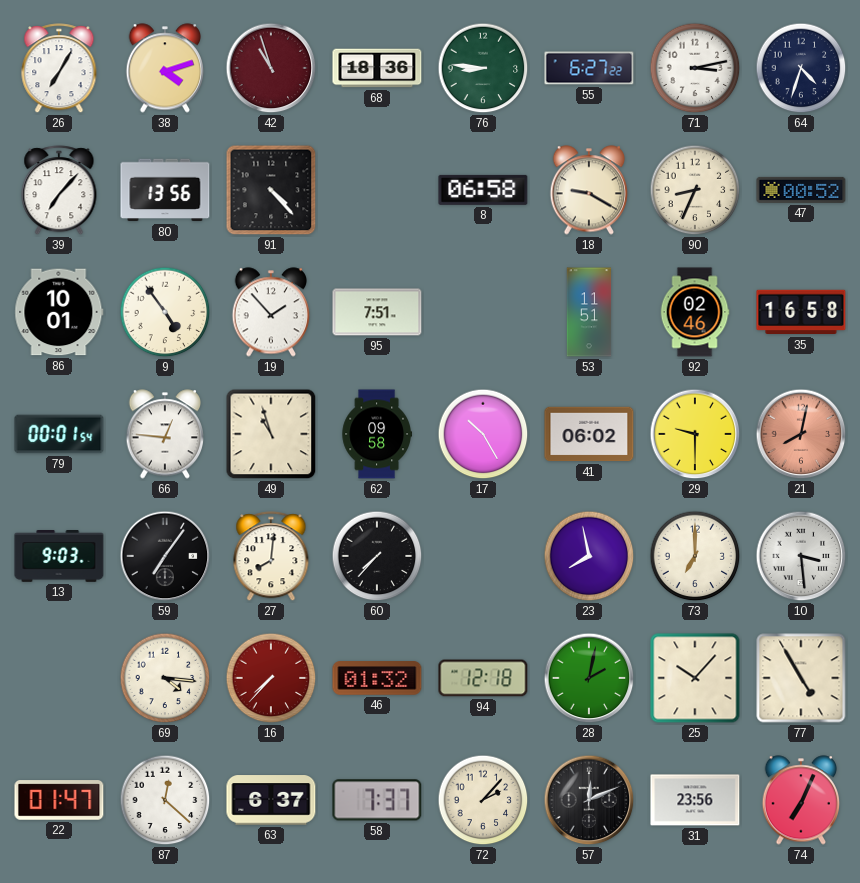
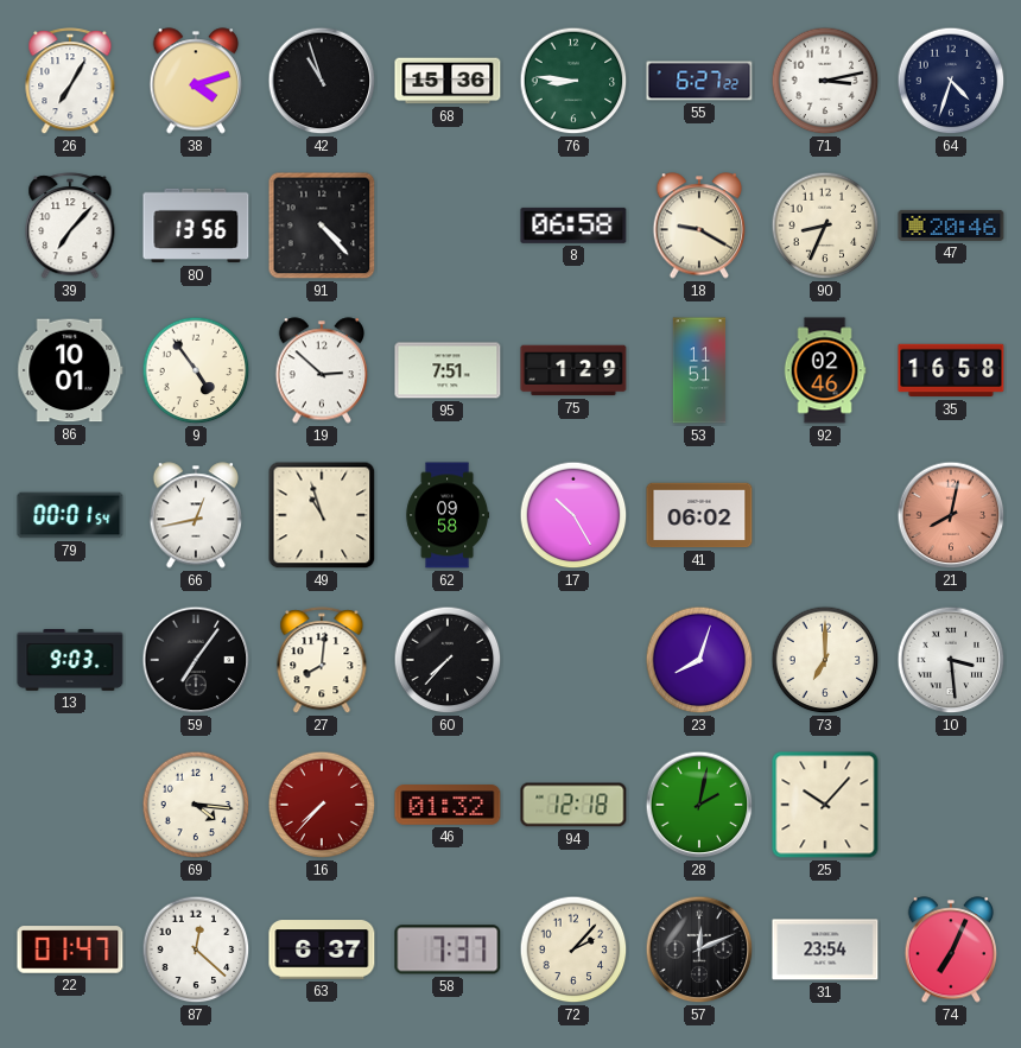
42 dial: burgundy -> black (322, 81)
68: 18:36 -> 15:36 (448, 81)
47: 00:52 -> 20:46 (951, 226)
19: 1:53 -> 2:52 (322, 370)
75: none -> 1:29 (573, 370)
66: 12:46 -> 12:43 (196, 515)
29: 9:30 -> none (695, 434)
23: 7:58 -> 8:03 (699, 660)
77: 4:55 -> none (801, 678)
31: 23:56 -> 23:54 (825, 949)
